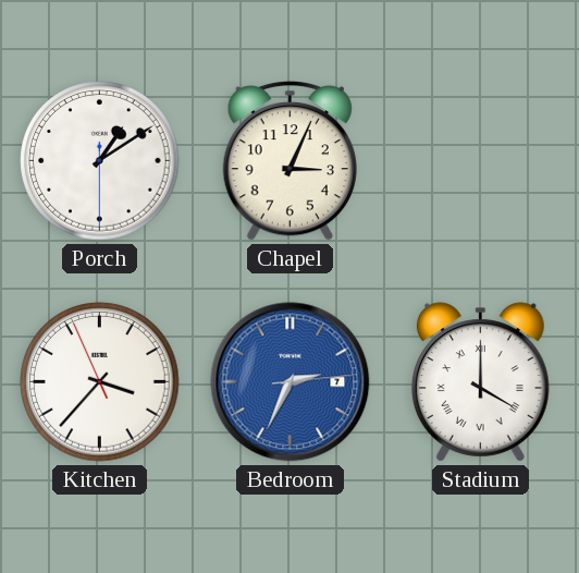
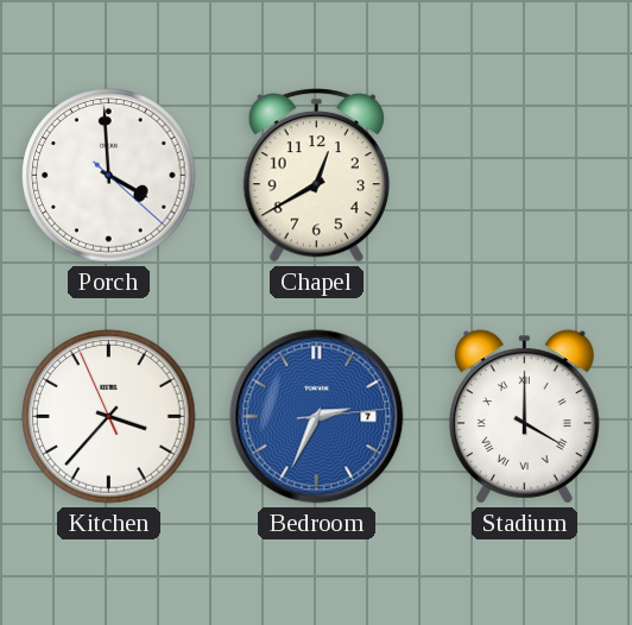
Porch: 1:09 -> 3:59 (109, 176)
Chapel: 3:04 -> 12:40 (316, 176)
